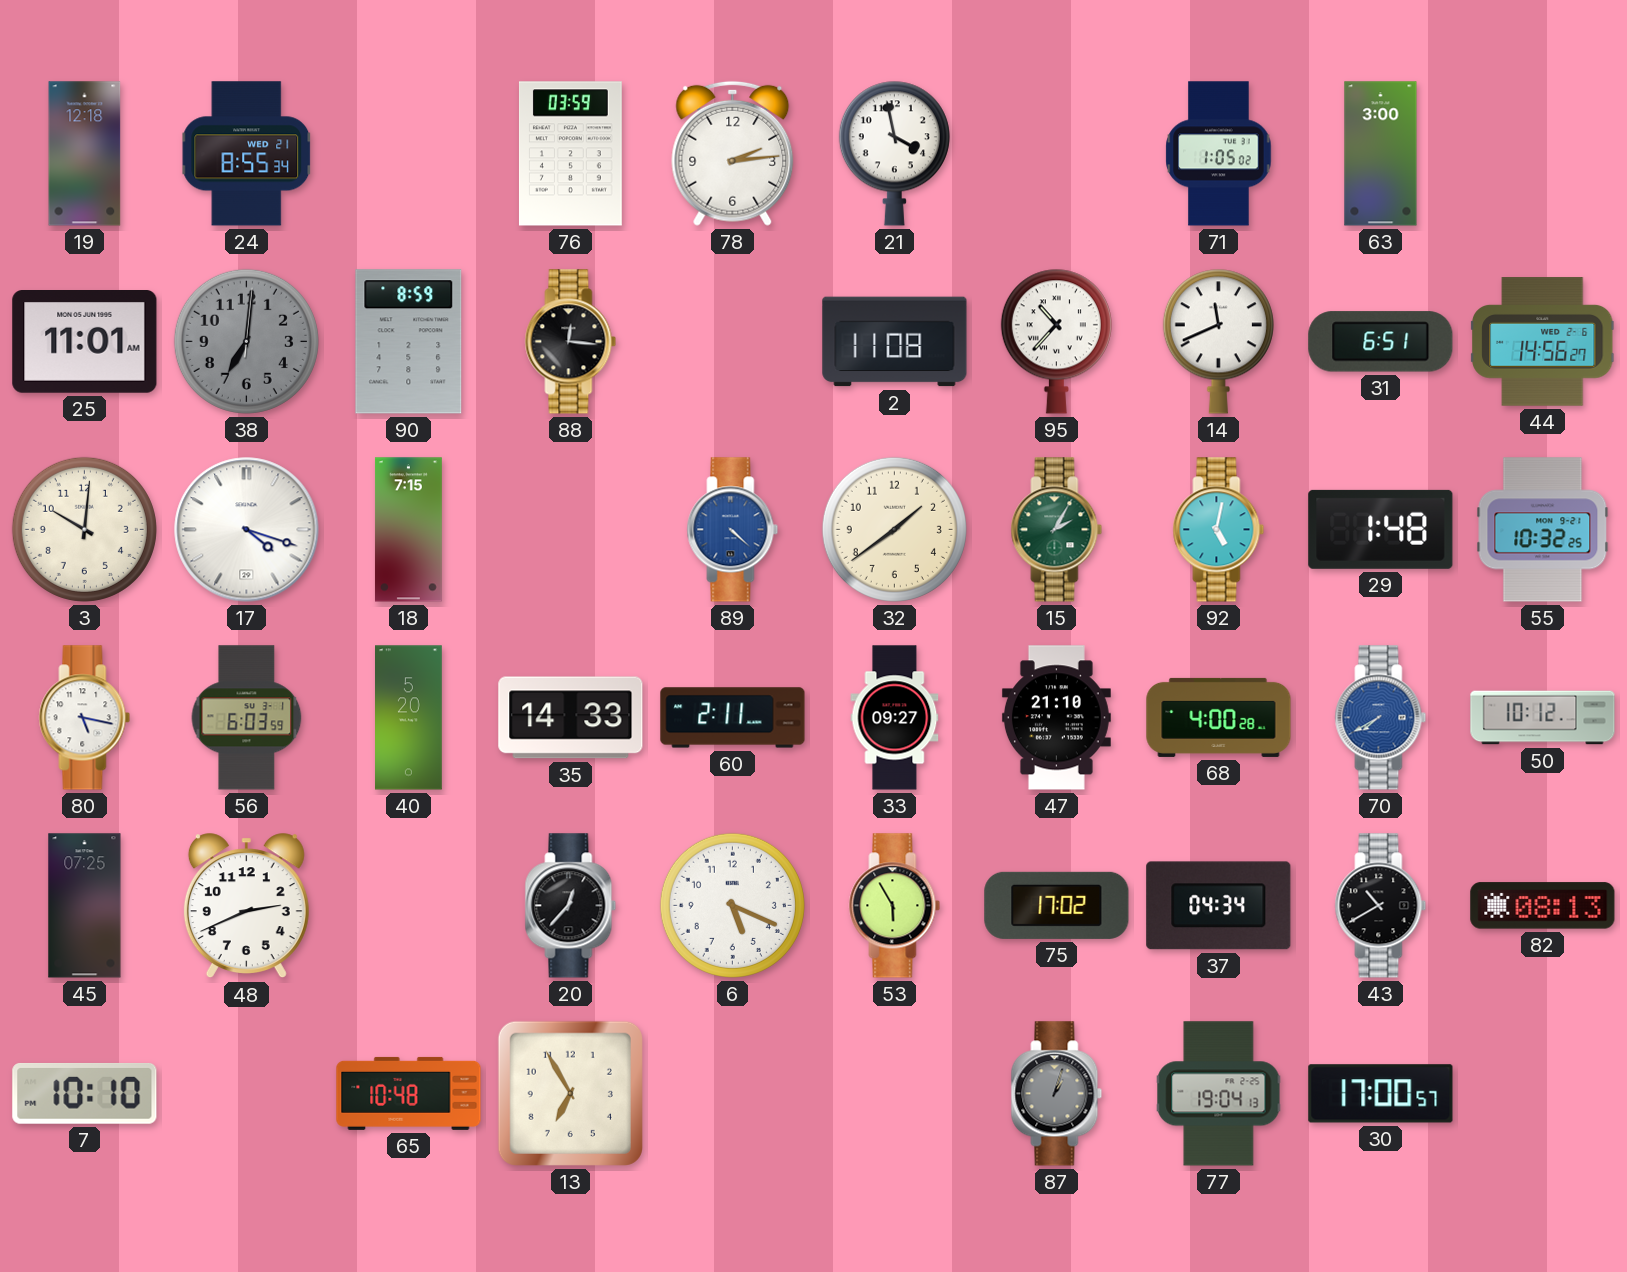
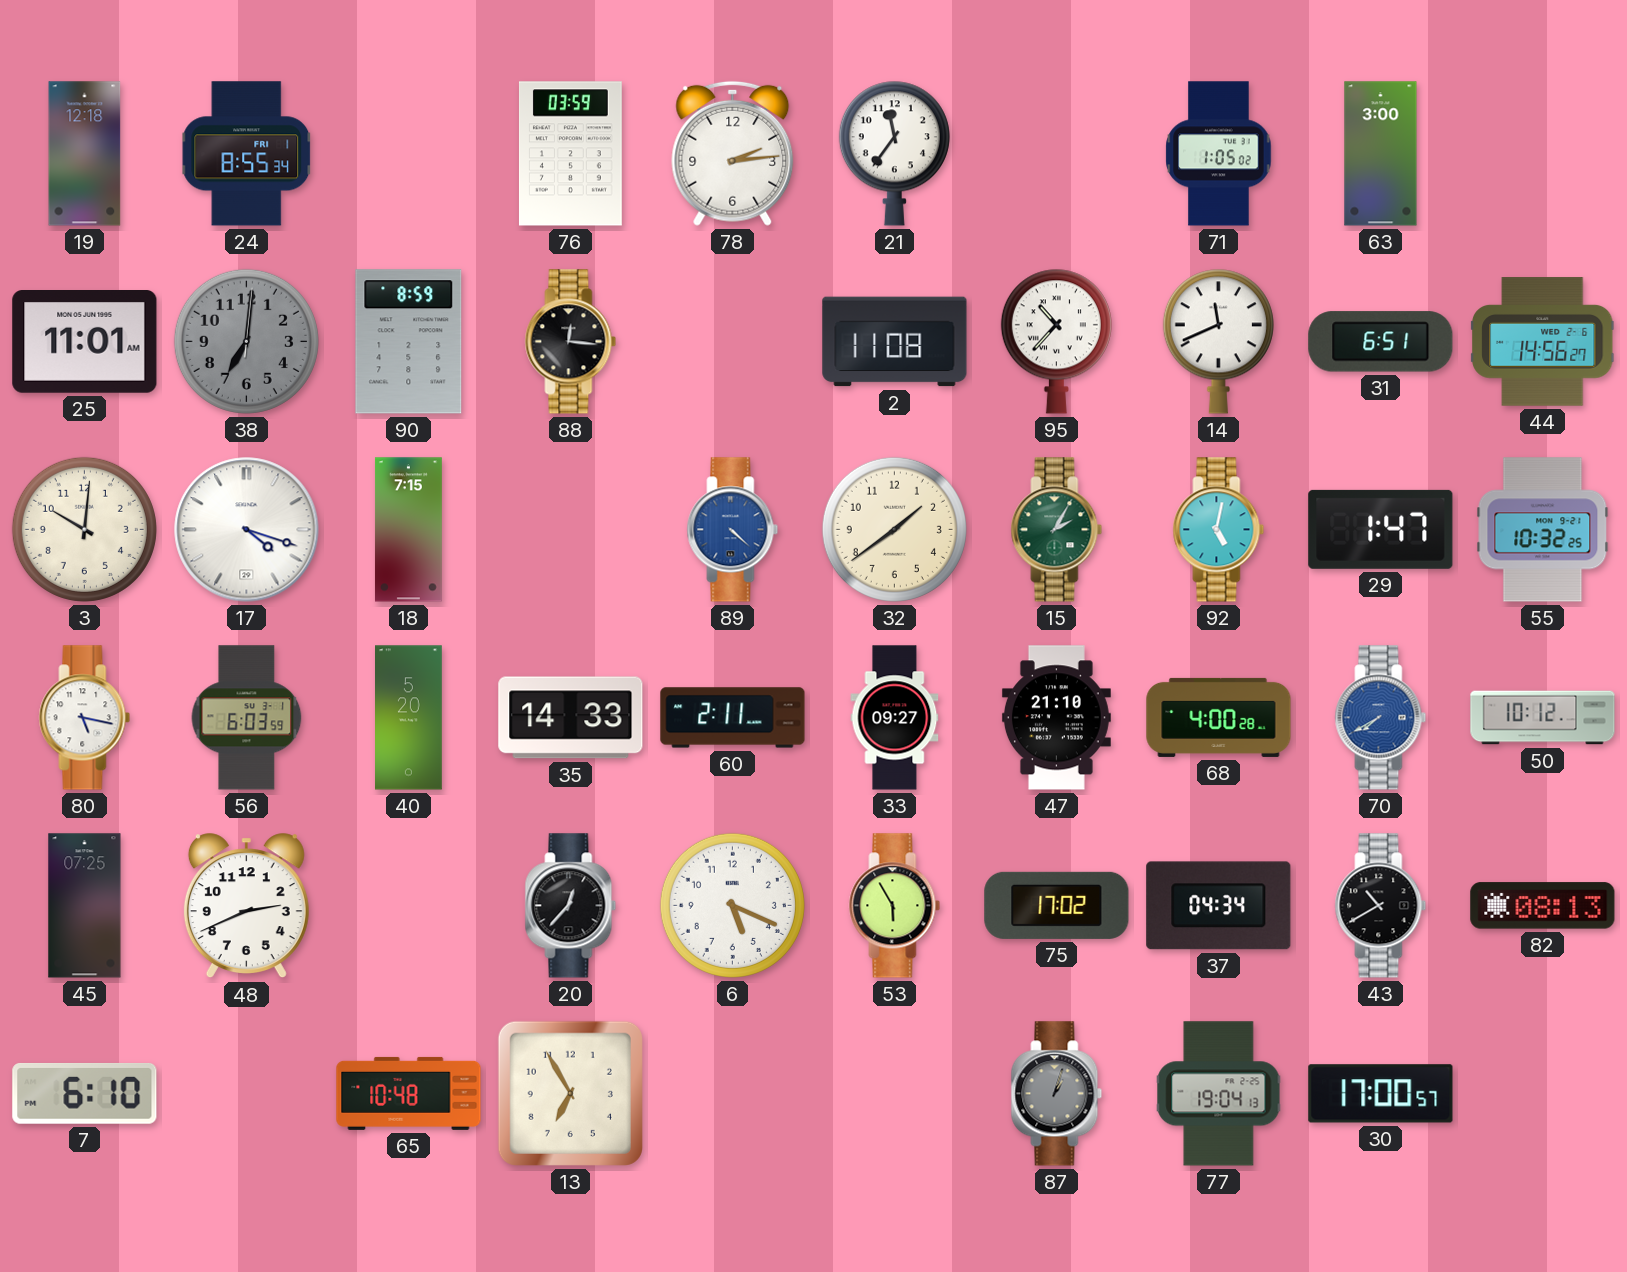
24 date: WED 21 -> FRI 1 (247, 154)
21: 3:58 -> 11:36 (894, 153)
29: 1:48 -> 1:47 (1381, 529)
7: 10:10 -> 6:10 (85, 1094)
